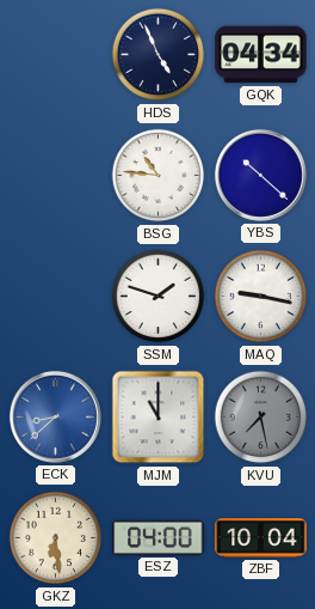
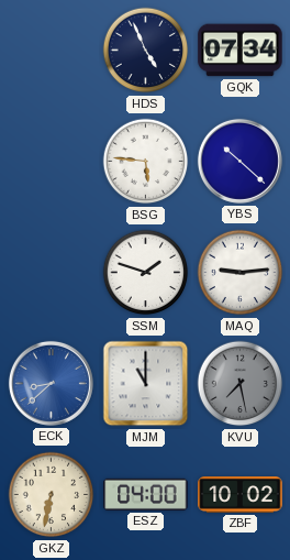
GQK: 04:34 -> 07:34 (241, 51)
BSG: 10:46 -> 5:46 (146, 162)
MAQ: 9:17 -> 9:14 (241, 273)
GKZ: 6:29 -> 6:32 (52, 495)
ZBF: 10:04 -> 10:02 (241, 495)
